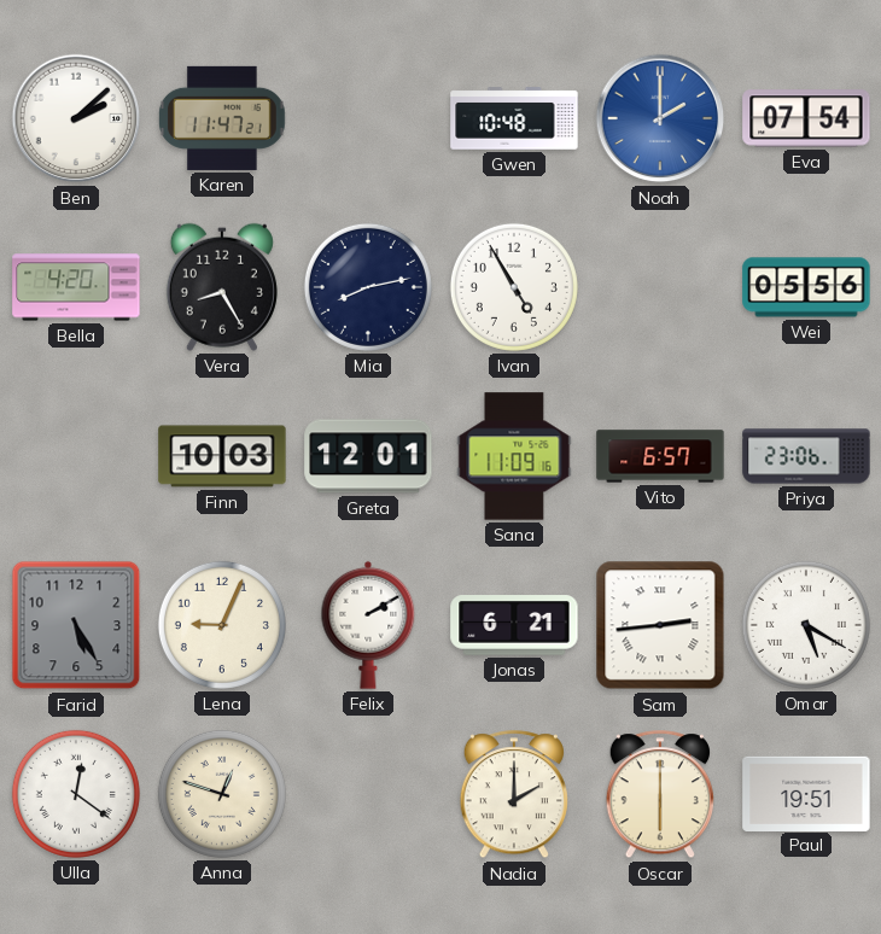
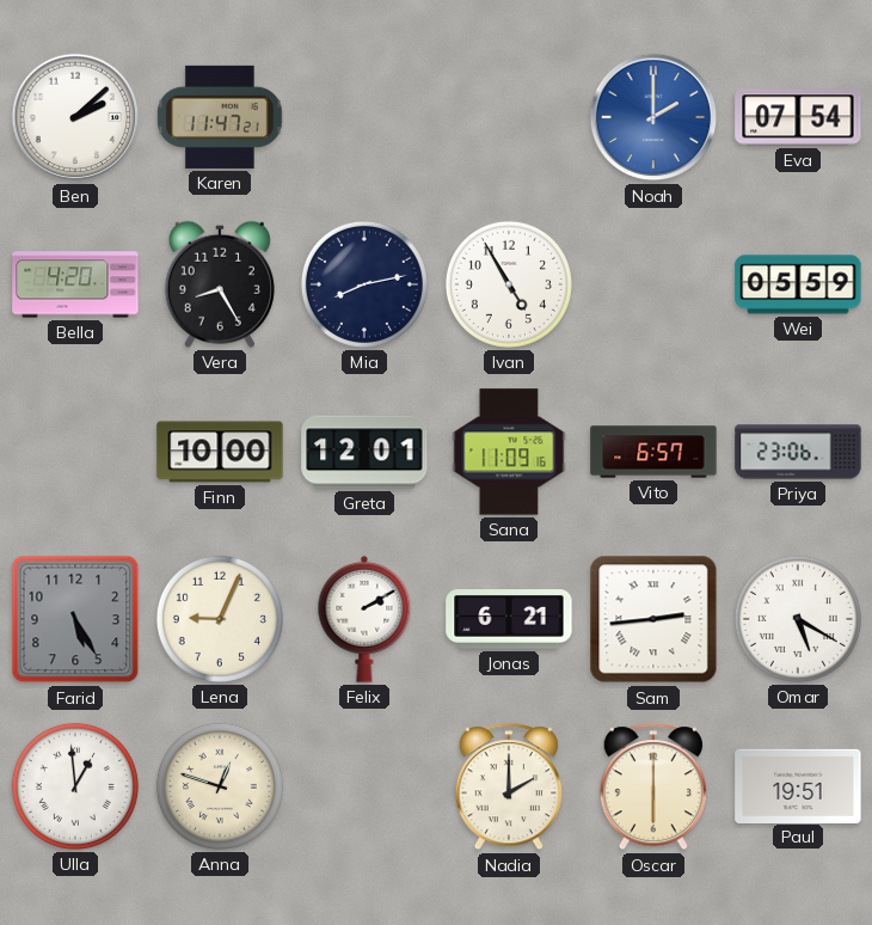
Gwen: 10:48 -> none (514, 118)
Wei: 05:56 -> 05:59 (798, 284)
Finn: 10:03 -> 10:00 (220, 452)
Ulla: 12:21 -> 12:59 (75, 786)
